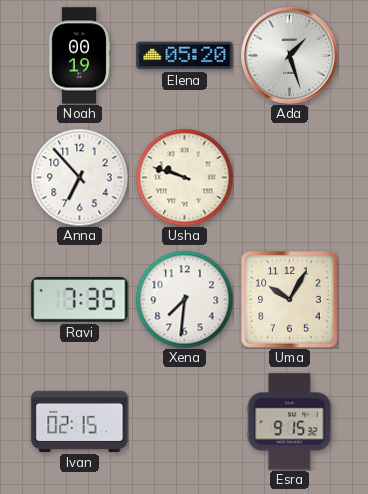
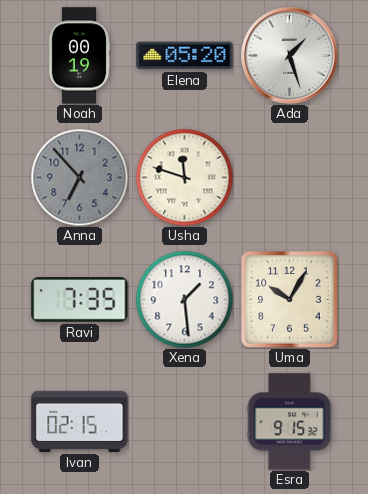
Anna dial: white -> grey (79, 177)
Usha: 9:48 -> 11:48 (184, 177)
Xena: 7:31 -> 1:29 (184, 299)
